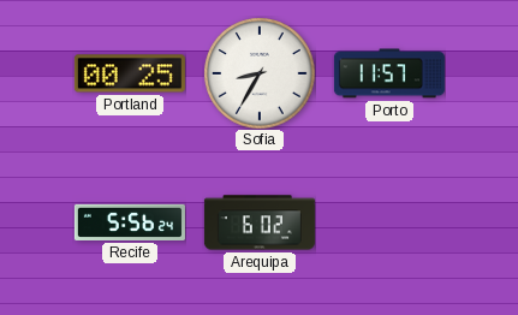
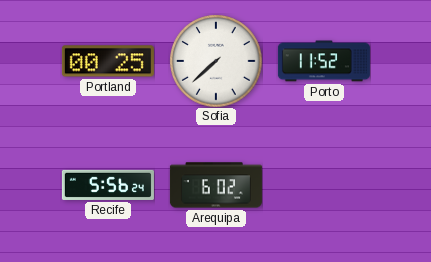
Sofia: 8:35 -> 7:38 (216, 61)
Porto: 11:57 -> 11:52 (324, 61)
